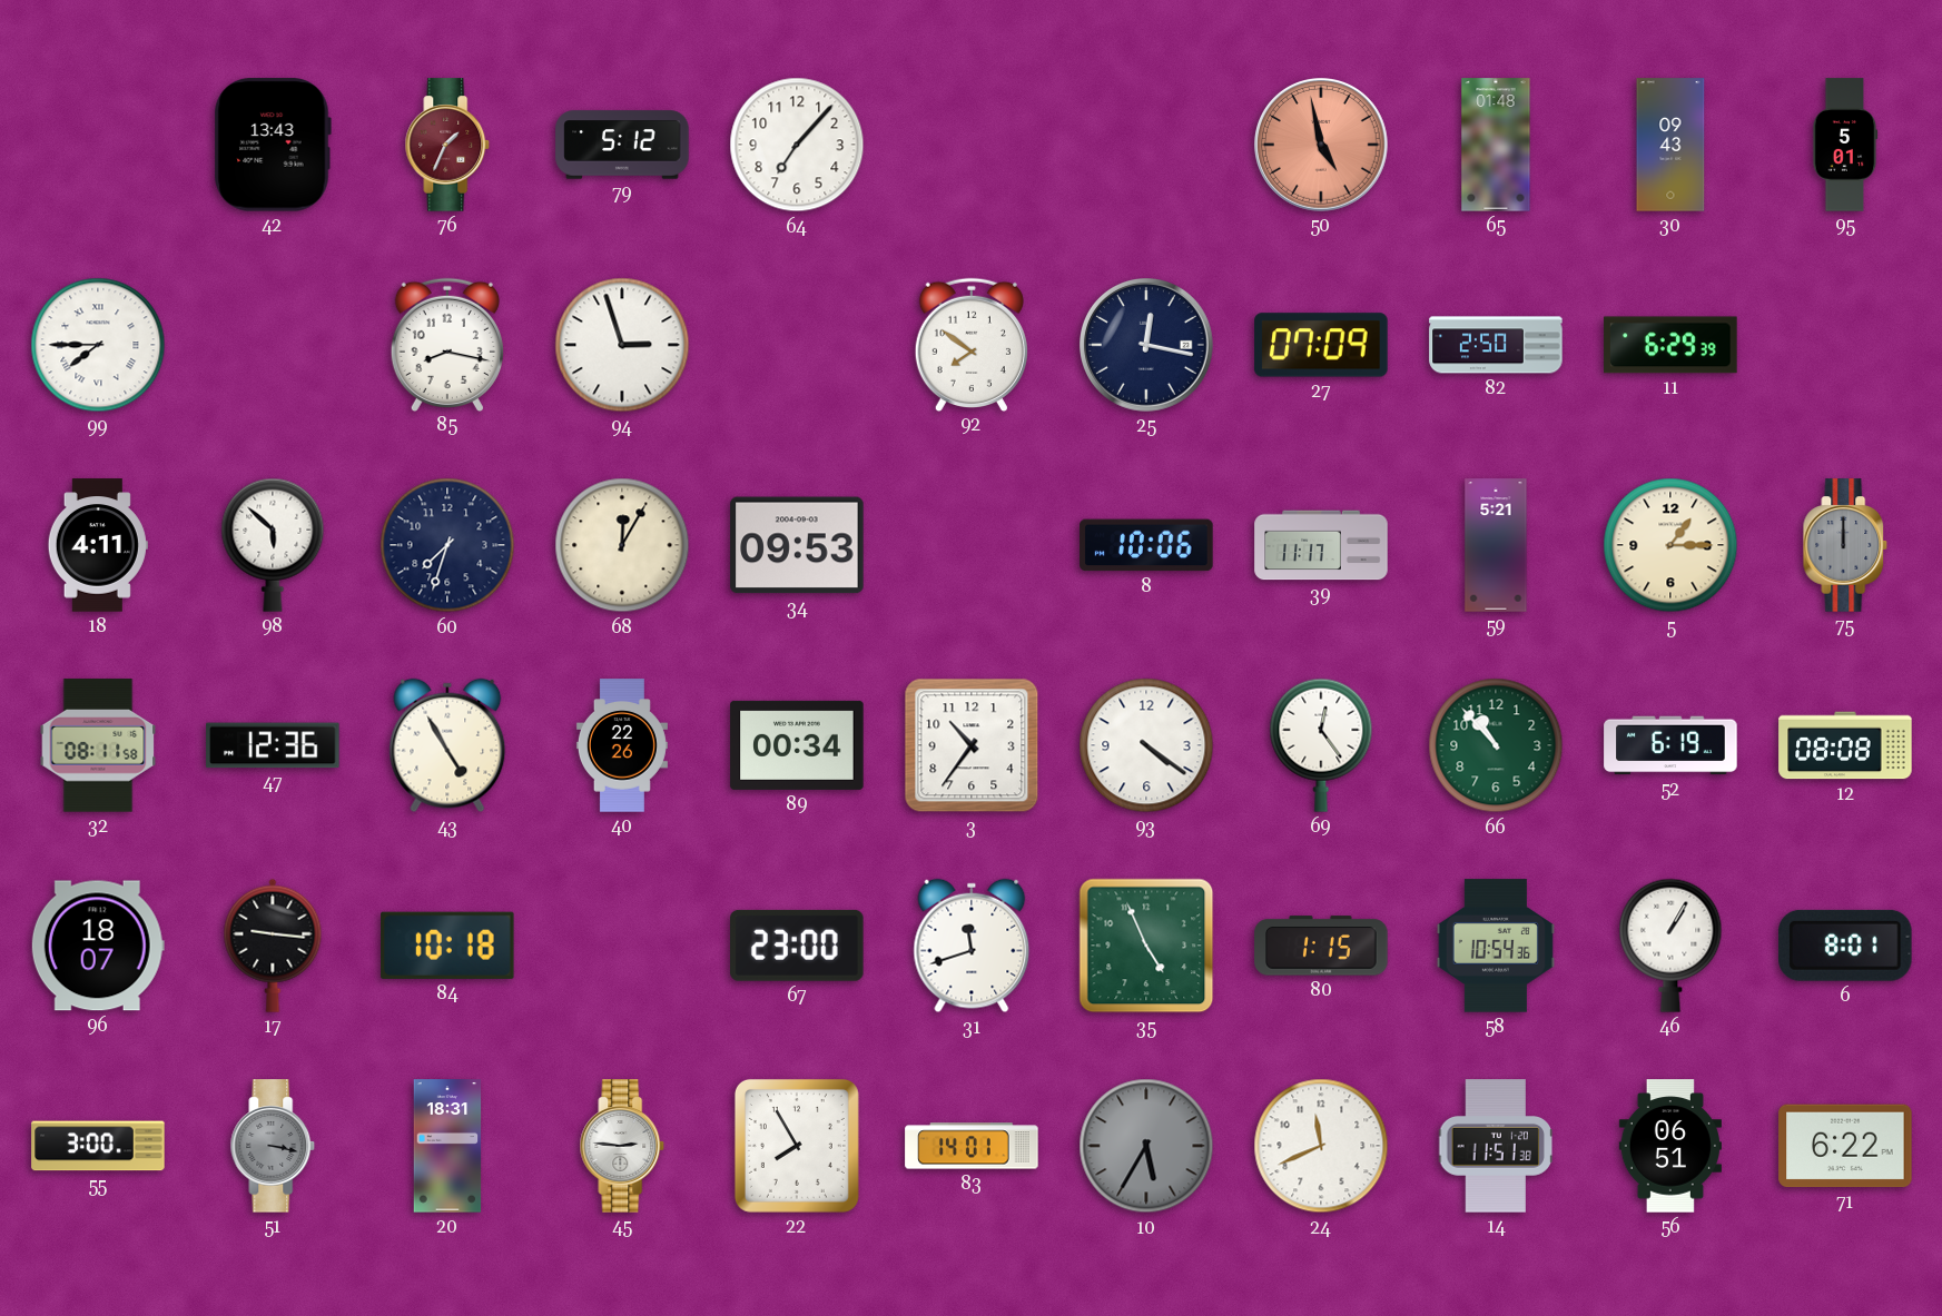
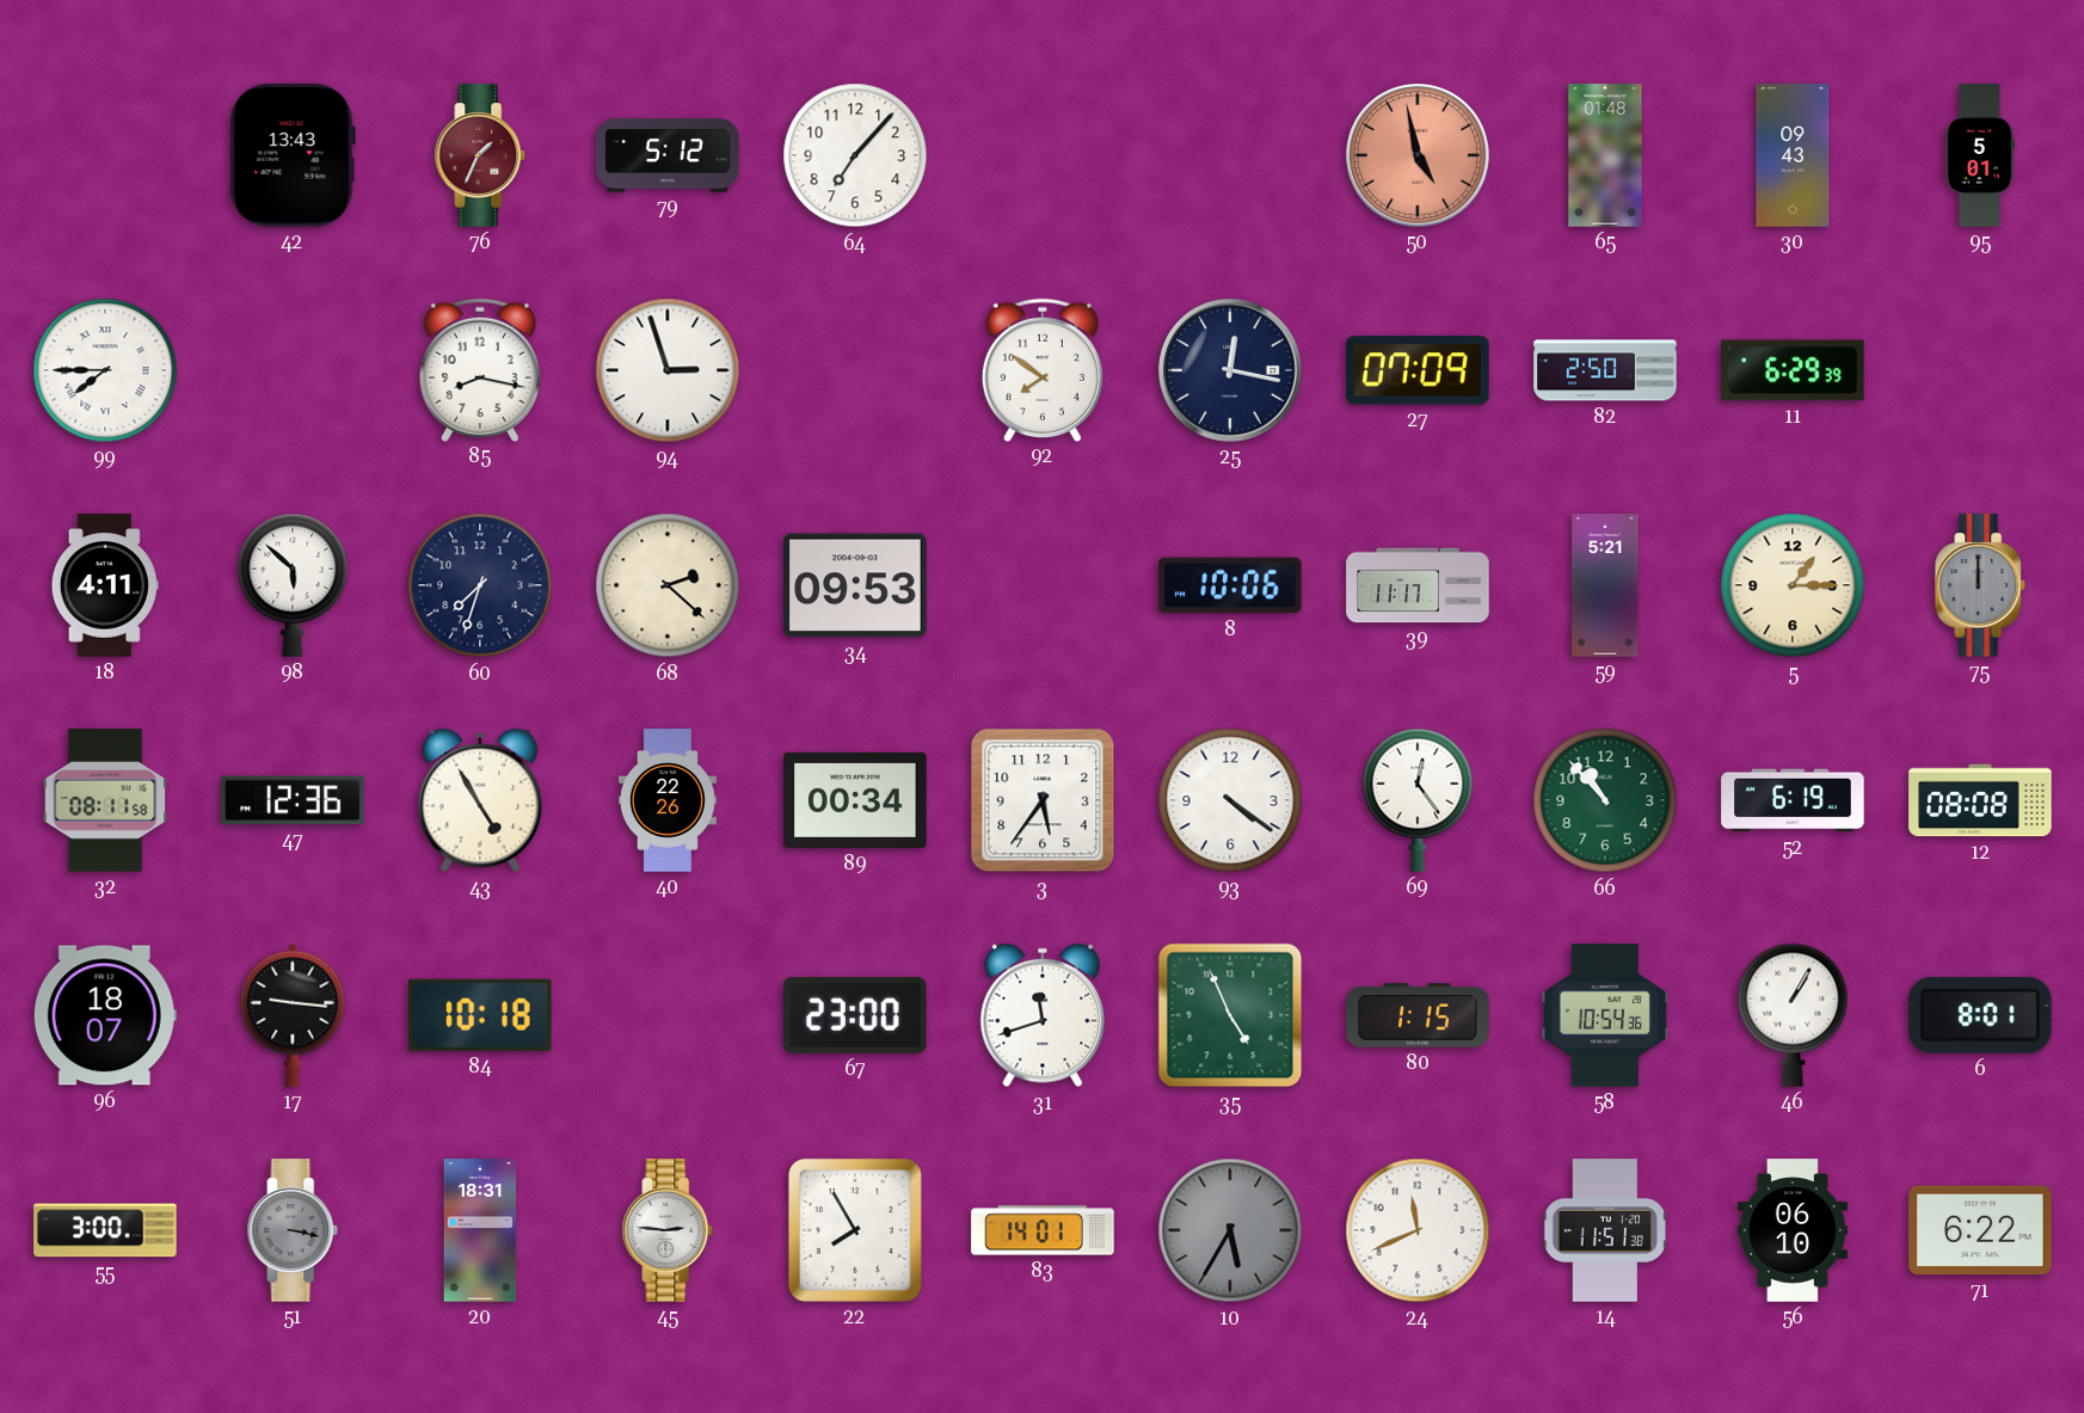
68: 12:05 -> 2:22 (668, 585)
3: 10:36 -> 5:36 (1043, 800)
56: 06:51 -> 06:10 (1793, 1230)
